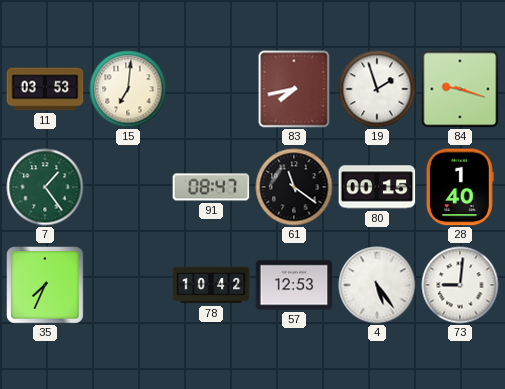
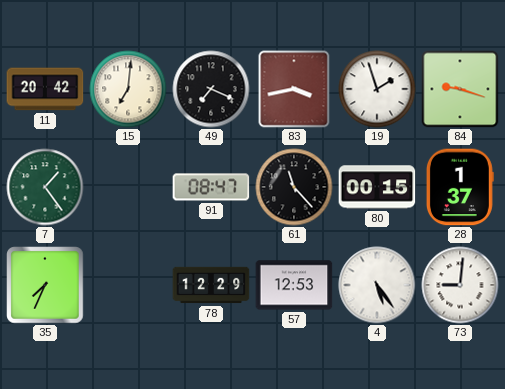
11: 03:53 -> 20:42 (45, 89)
49: none -> 7:19 (211, 89)
83: 7:43 -> 3:43 (294, 89)
61: 11:21 -> 11:23 (294, 187)
28: 1:40 -> 1:37 (460, 187)
78: 10:42 -> 12:29 (211, 285)
